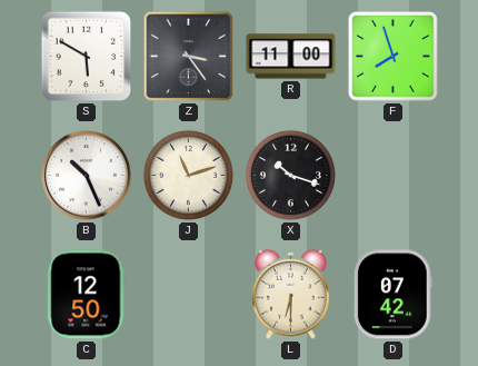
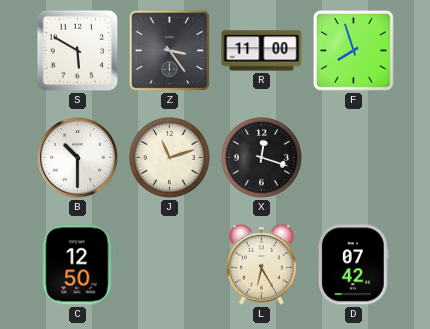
B: 10:26 -> 10:30 (78, 158)
X: 10:18 -> 12:18 (261, 157)
L: 6:30 -> 6:25 (262, 264)
